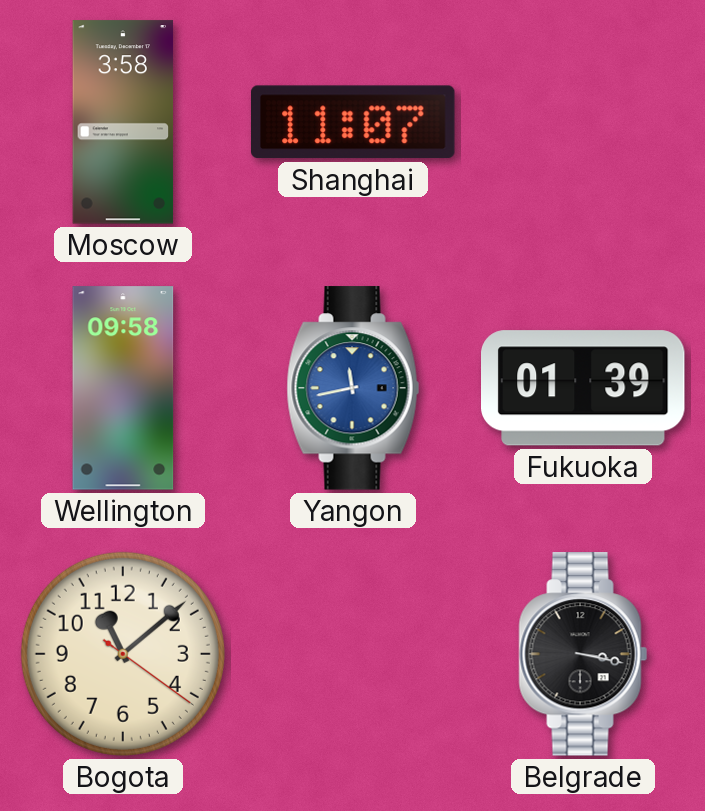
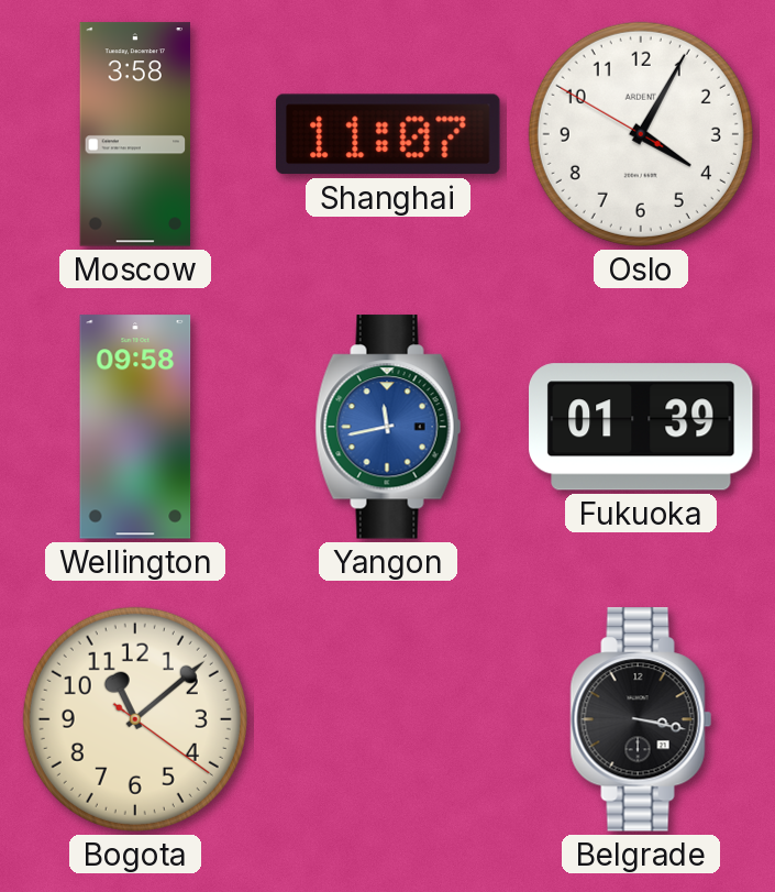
Oslo: none -> 4:04 (641, 134)
